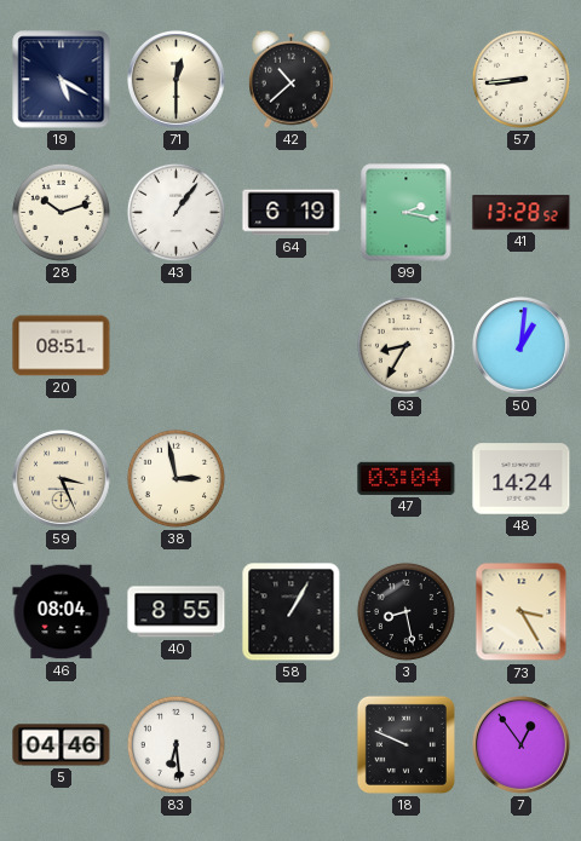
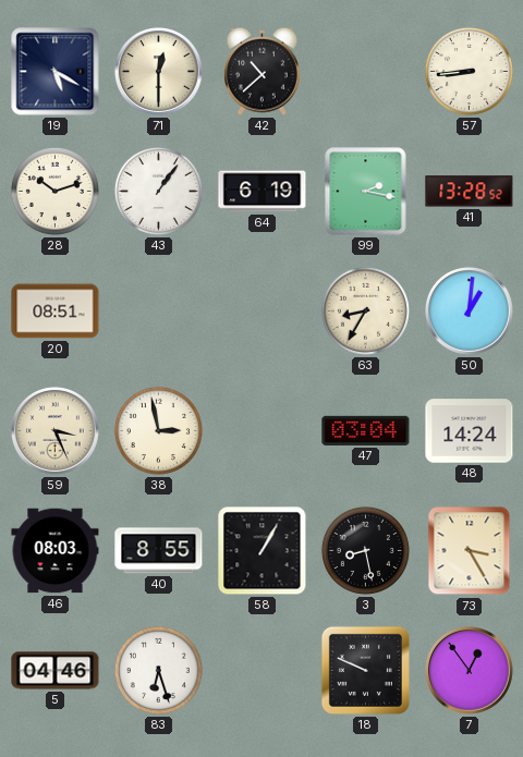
46: 08:04 -> 08:03 (56, 551)
83: 6:29 -> 6:27 (158, 670)
